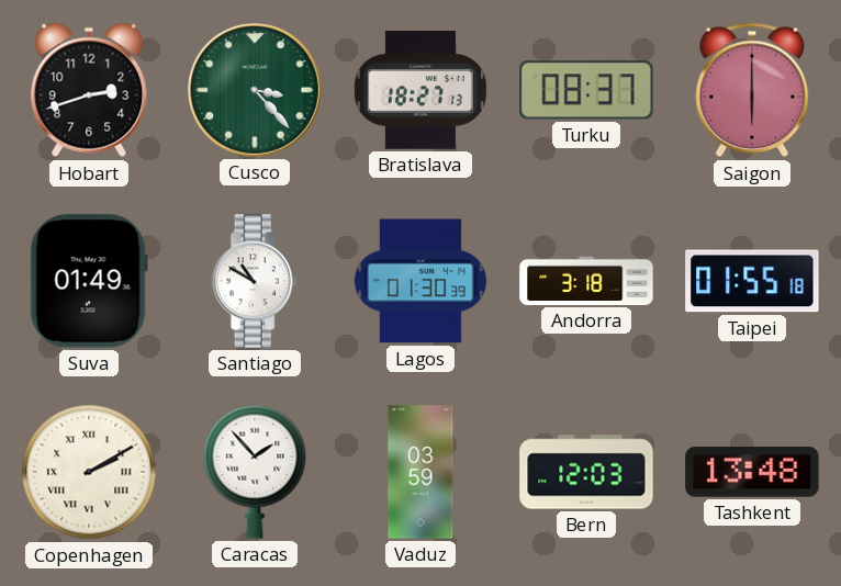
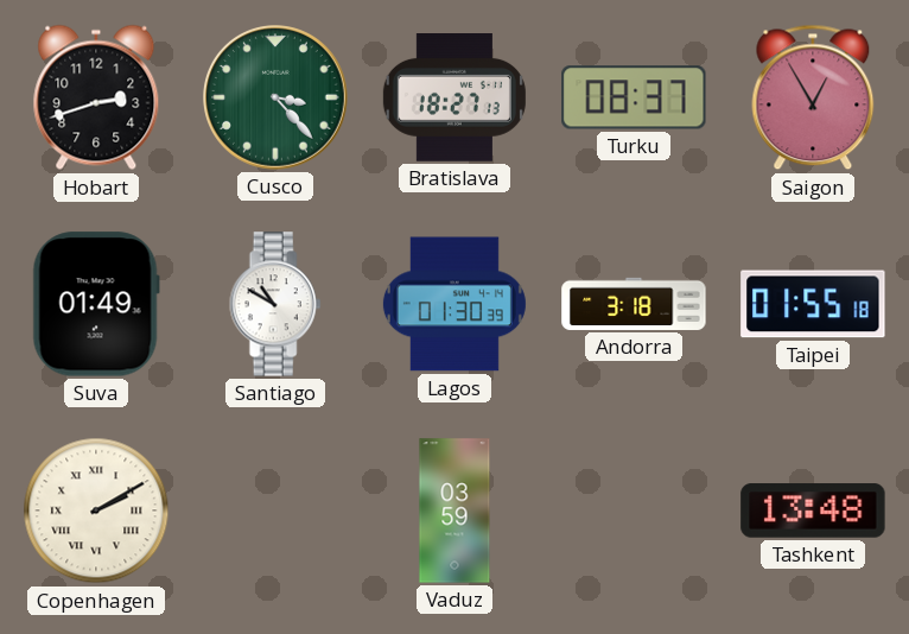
Saigon: 6:00 -> 12:55 (813, 97)
Caracas: 1:53 -> none (255, 472)
Bern: 12:03 -> none (586, 472)
